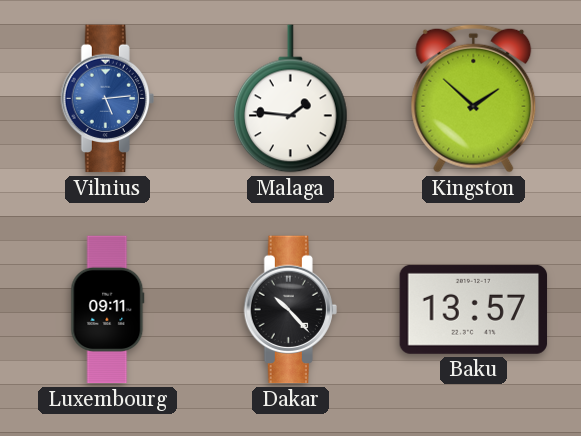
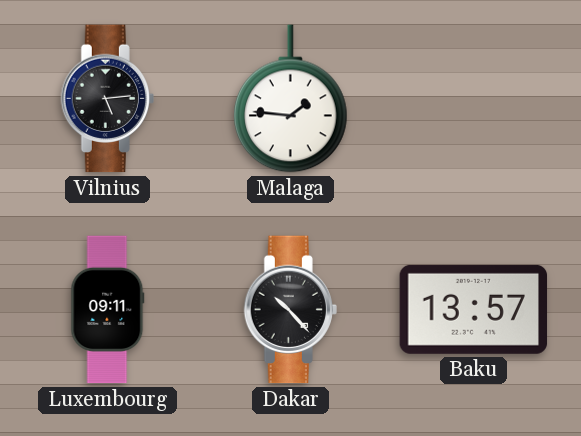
Vilnius dial: blue -> black (107, 99)
Kingston: 1:52 -> none (474, 98)
